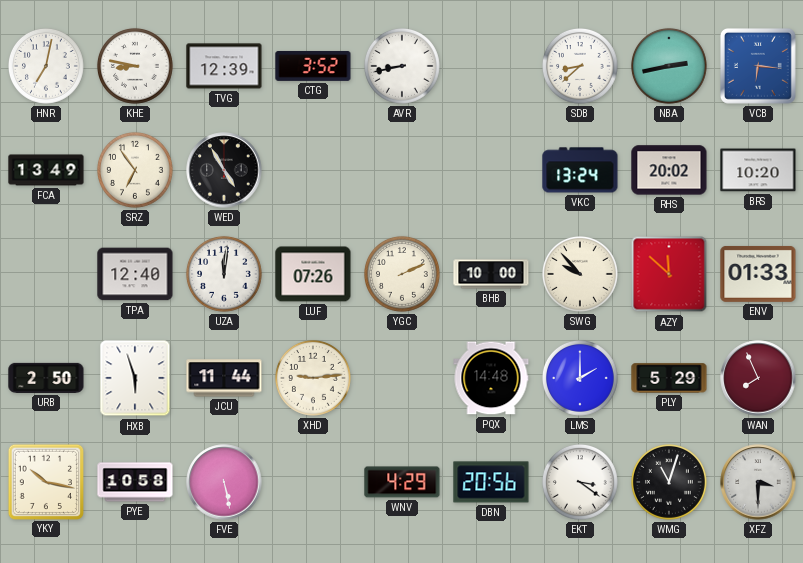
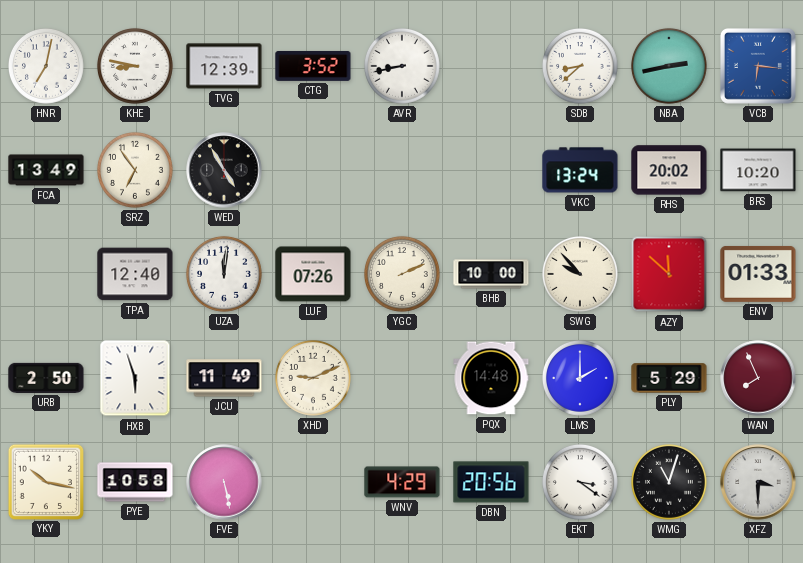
JCU: 11:44 -> 11:49 (224, 378)
XHD: 9:14 -> 9:11 (313, 378)
